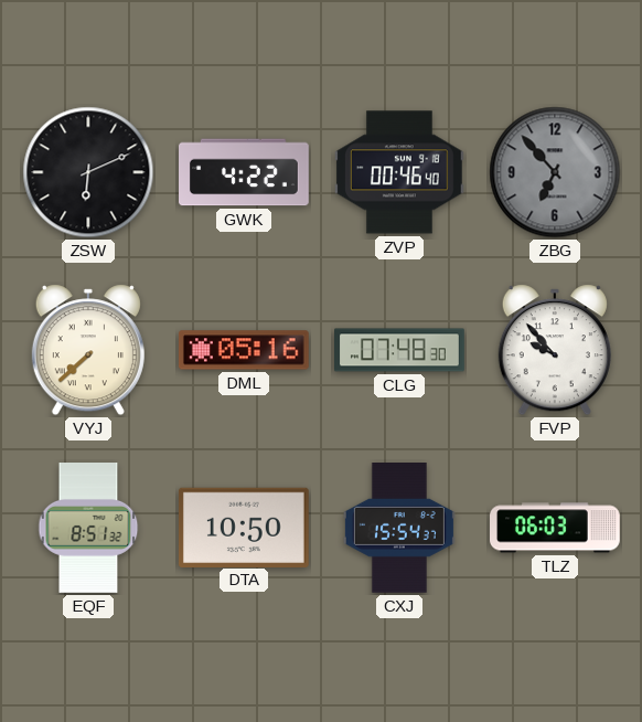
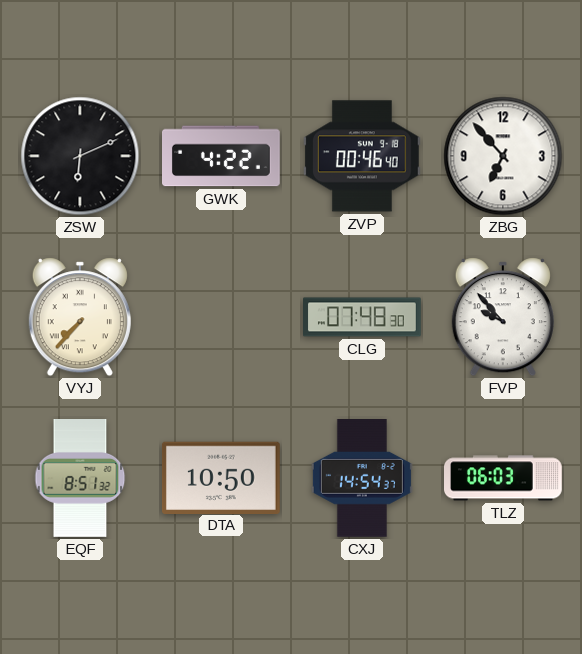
ZBG dial: grey -> white (503, 156)
VYJ: 7:38 -> 7:37 (80, 317)
DML: 05:16 -> none (244, 350)
CXJ: 15:54 -> 14:54 (362, 479)
